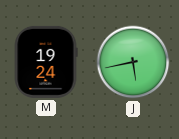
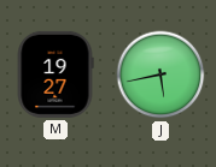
M: 19:24 -> 19:27 (56, 74)
